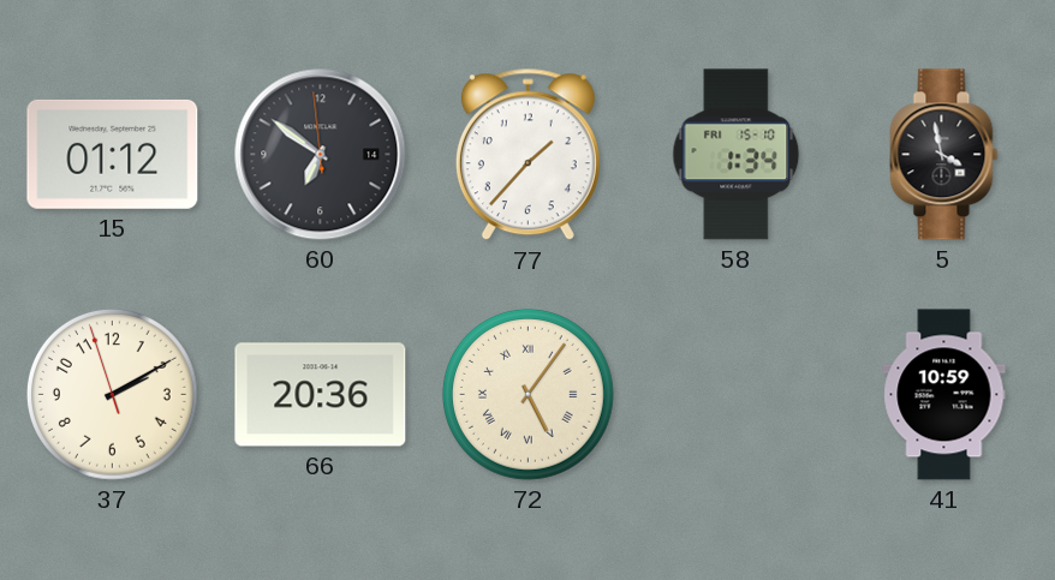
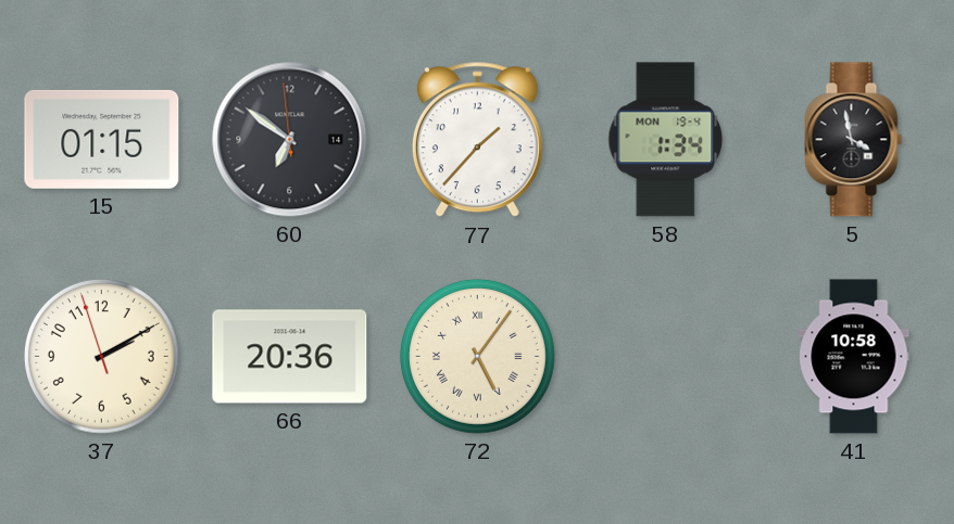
15: 01:12 -> 01:15 (102, 139)
58 date: FRI 15-10 -> MON 19-4 (666, 140)
41: 10:59 -> 10:58 (854, 357)
